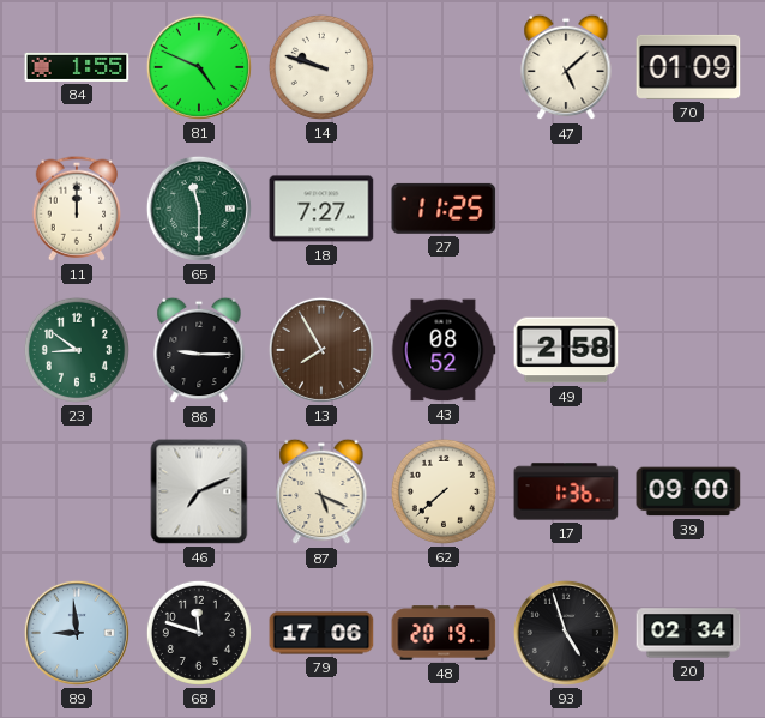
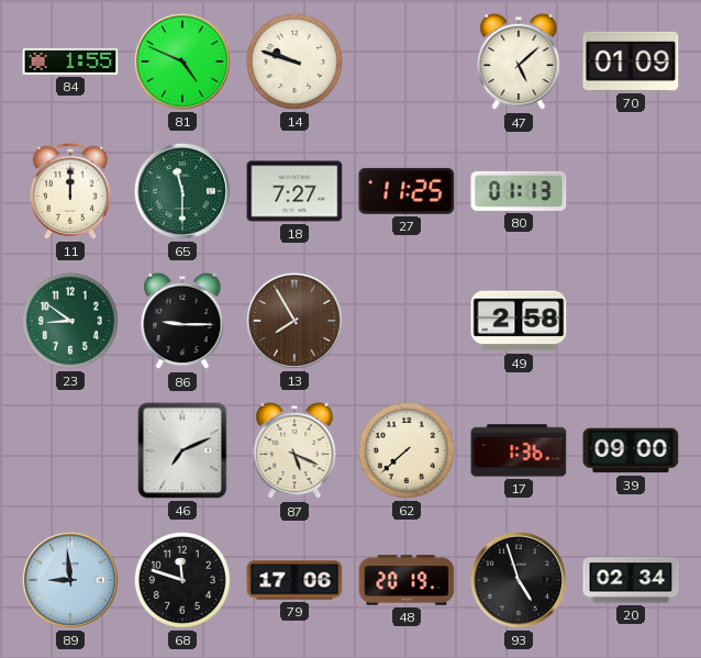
80: none -> 01:13 (519, 191)
43: 08:52 -> none (444, 350)
